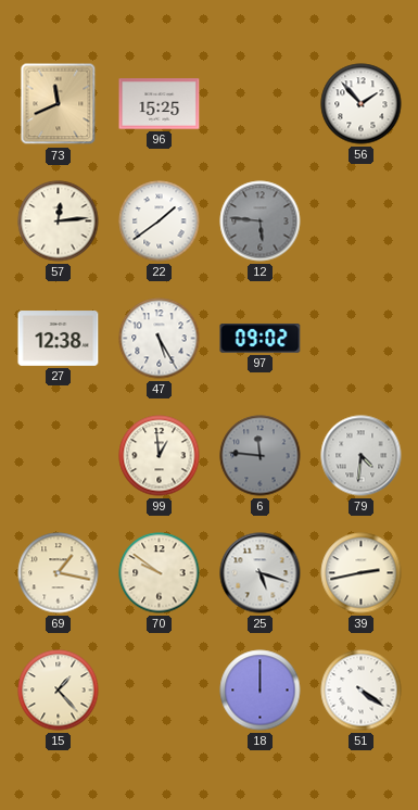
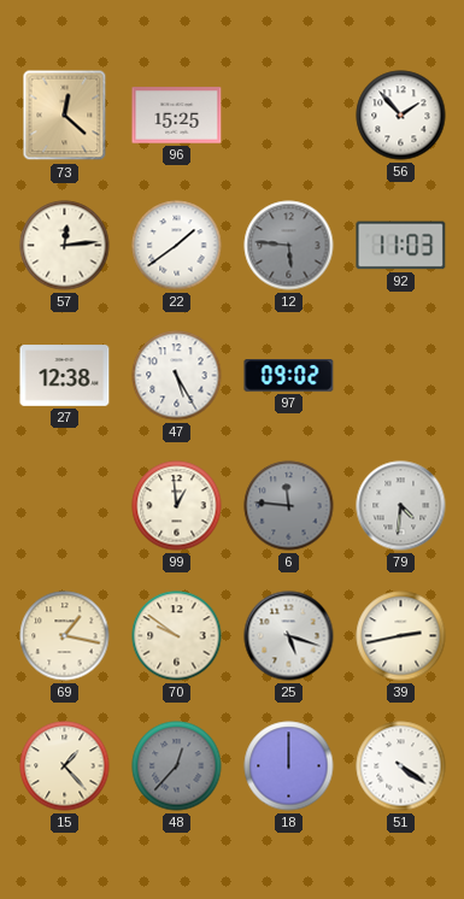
73: 11:41 -> 12:22 (65, 116)
92: none -> 11:03 (401, 246)
48: none -> 12:37 (177, 766)
